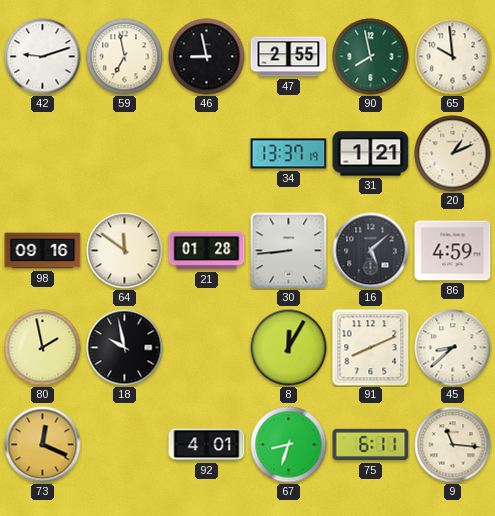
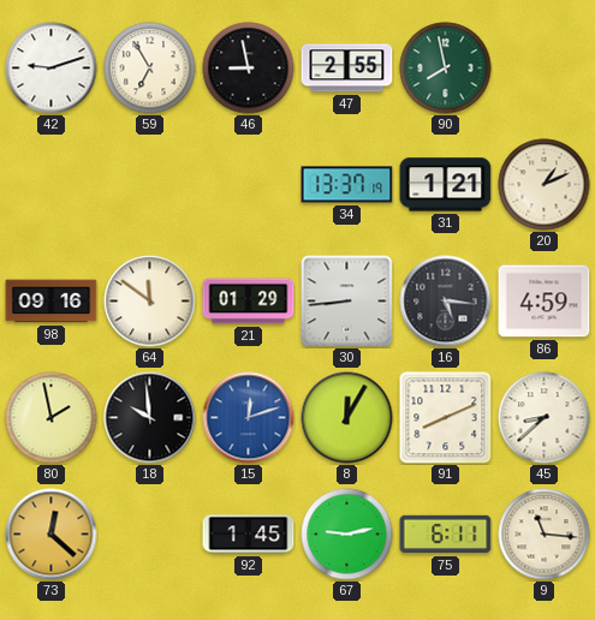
59: 6:58 -> 6:55 (150, 68)
65: 9:59 -> none (453, 57)
21: 01:28 -> 01:29 (249, 302)
16: 5:08 -> 5:16 (446, 302)
18: 9:58 -> 9:59 (150, 418)
15: none -> 12:12 (249, 418)
73: 12:19 -> 12:22 (52, 535)
92: 4:01 -> 1:45 (249, 535)
67: 8:33 -> 9:13 (347, 535)
